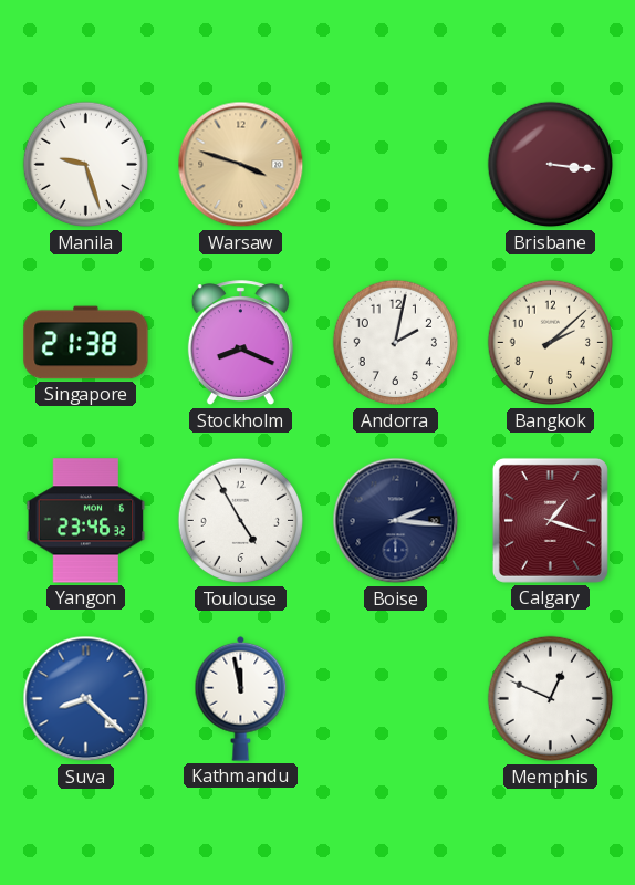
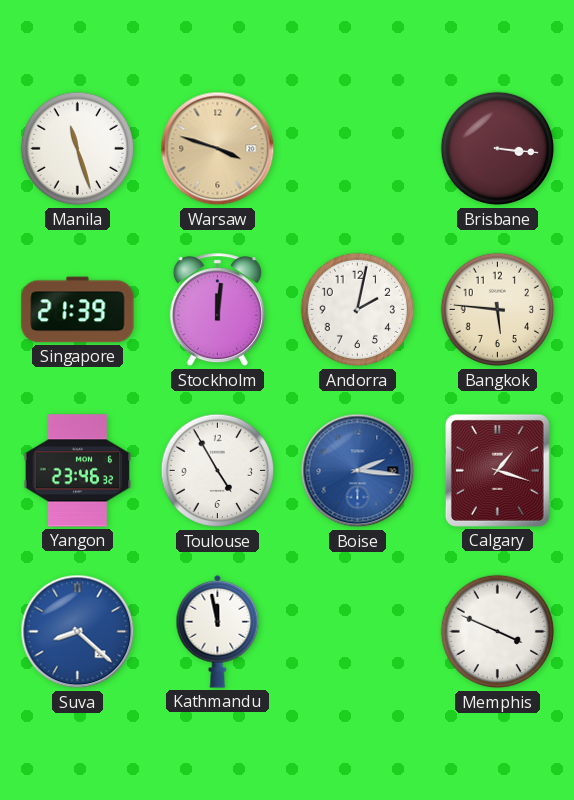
Manila: 9:27 -> 11:27 (78, 149)
Singapore: 21:38 -> 21:39 (78, 310)
Stockholm: 8:19 -> 12:01 (217, 310)
Bangkok: 2:08 -> 5:46 (498, 310)
Boise dial: navy -> blue (358, 471)
Memphis: 12:49 -> 3:49 (498, 632)
